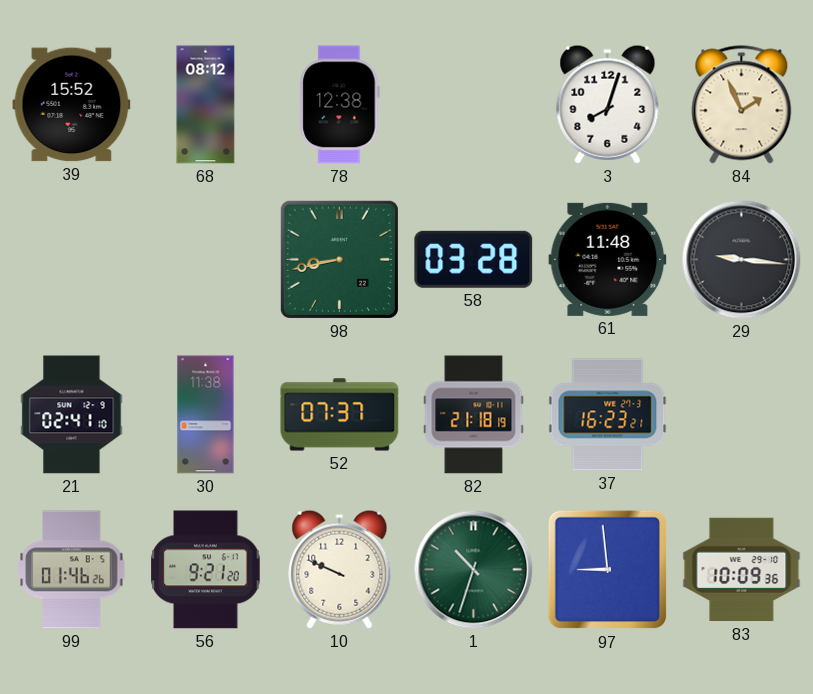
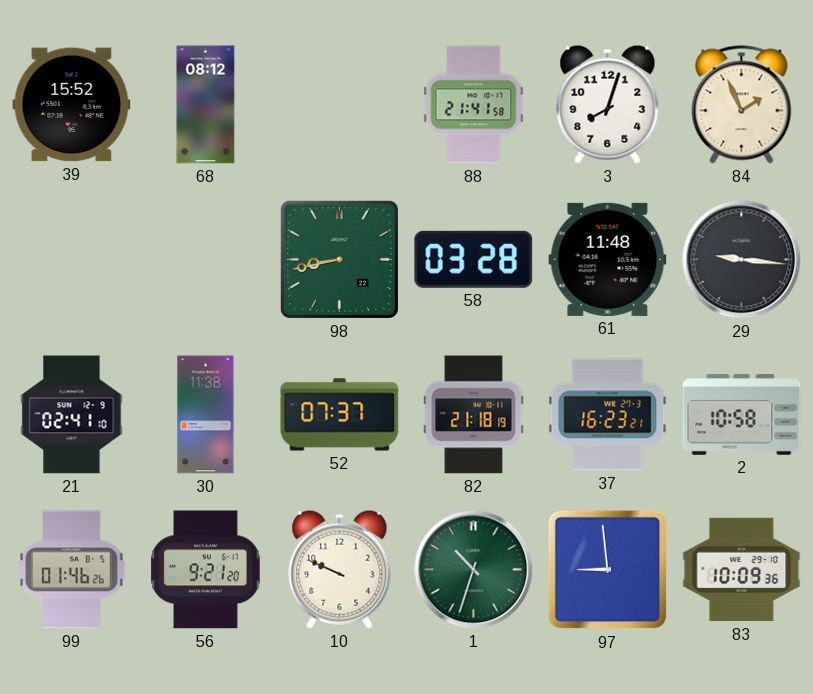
78: 12:38 -> none (340, 105)
88: none -> 21:41 (474, 105)
2: none -> 10:58 (742, 415)
